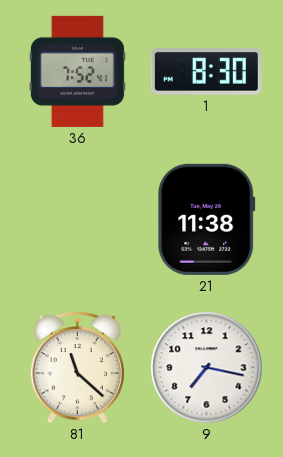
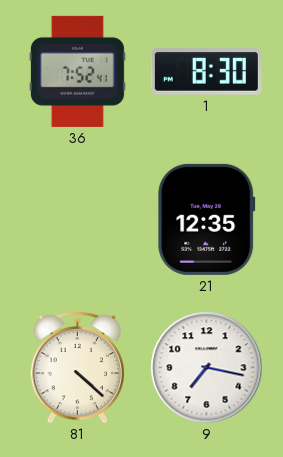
21: 11:38 -> 12:35 (207, 219)
81: 11:22 -> 4:22 (77, 367)
